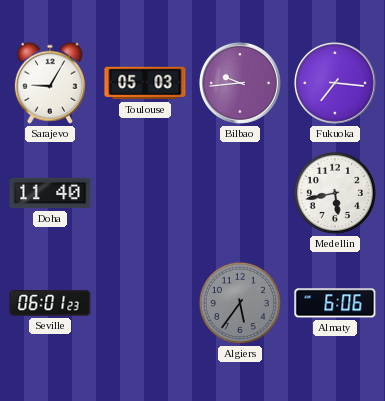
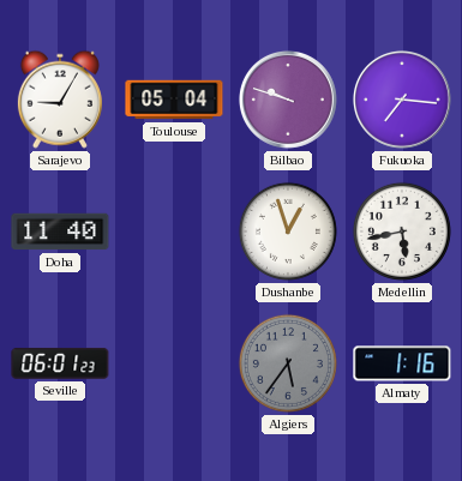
Toulouse: 05:03 -> 05:04 (174, 100)
Bilbao: 9:44 -> 9:48 (288, 100)
Dushanbe: none -> 12:57 (288, 232)
Almaty: 6:06 -> 1:16 (402, 363)
